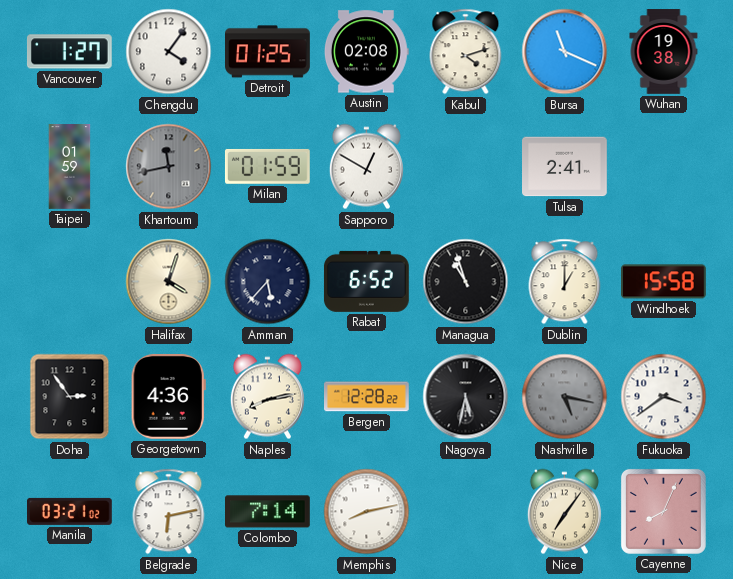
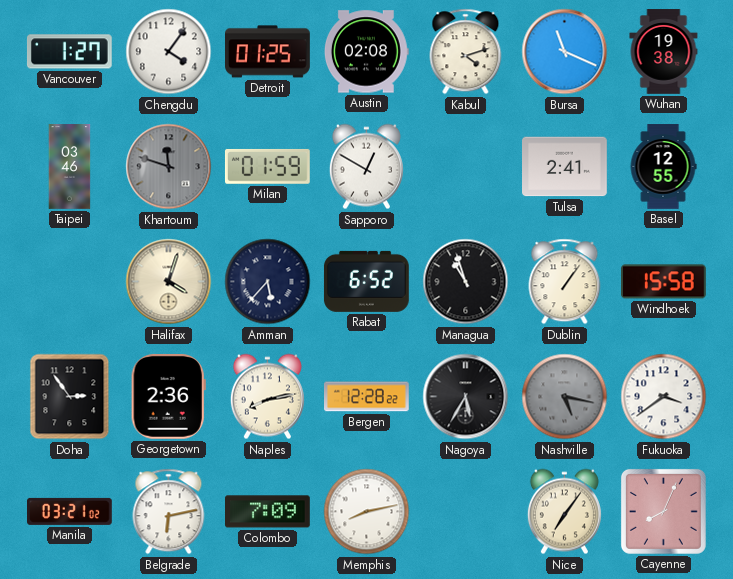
Taipei: 01:59 -> 03:46 (70, 167)
Khartoum: 11:43 -> 11:48 (169, 167)
Basel: none -> 12:55 (663, 167)
Dublin: 1:00 -> 1:06 (565, 282)
Georgetown: 4:36 -> 2:36 (168, 396)
Nagoya: 5:32 -> 5:35 (466, 397)
Colombo: 7:14 -> 7:09 (268, 512)
